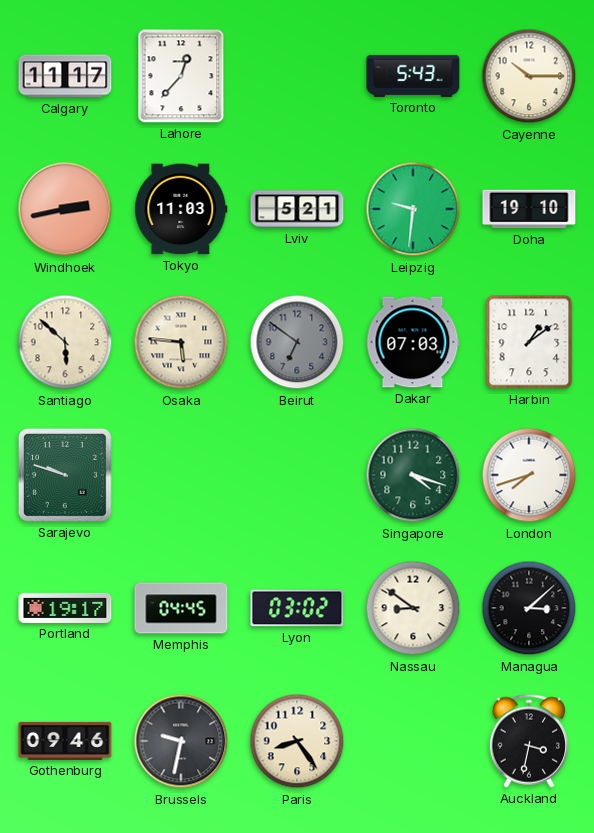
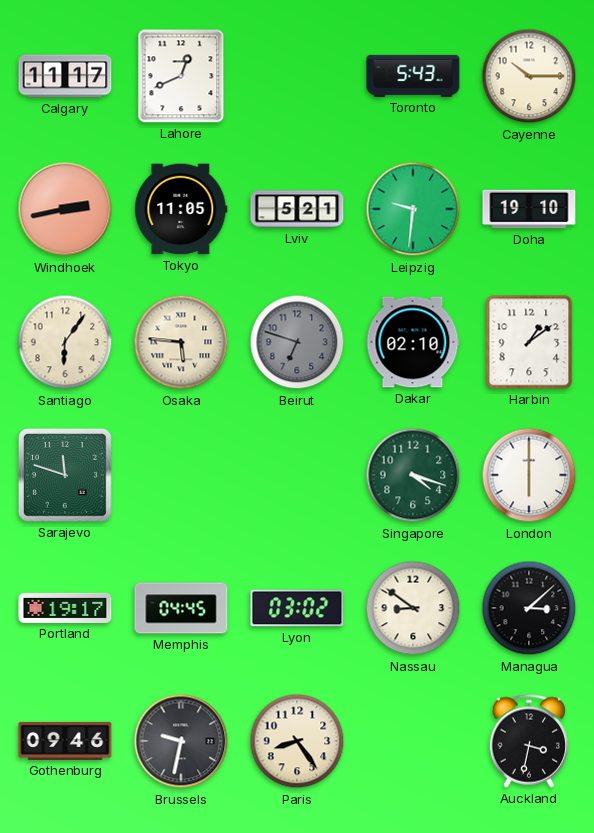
Lahore: 12:37 -> 12:41 (181, 76)
Tokyo: 11:03 -> 11:05 (181, 209)
Santiago: 5:52 -> 6:06 (65, 342)
Beirut: 6:51 -> 6:48 (297, 342)
Dakar: 07:03 -> 02:10 (413, 342)
Sarajevo: 9:48 -> 11:48 (65, 475)
London: 7:42 -> 6:00 (529, 475)
